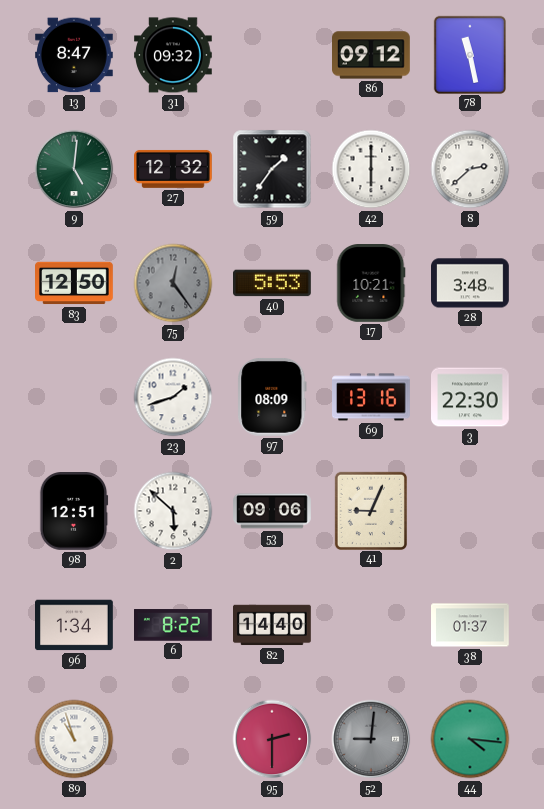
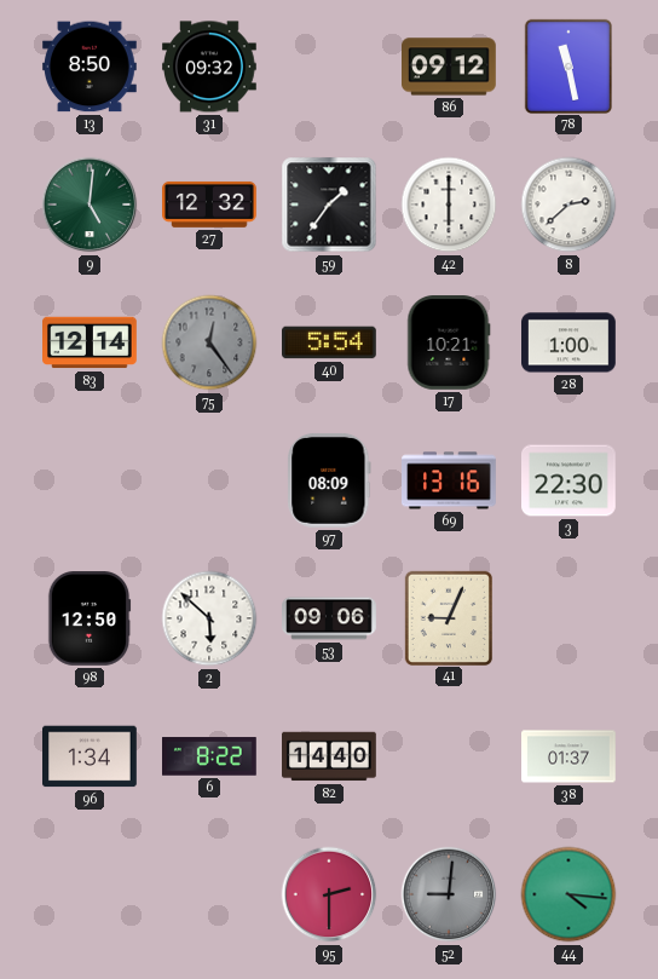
13: 8:47 -> 8:50 (91, 67)
83: 12:50 -> 12:14 (91, 342)
40: 5:53 -> 5:54 (330, 342)
28: 3:48 -> 1:00 (570, 342)
23: 1:42 -> none (173, 397)
98: 12:51 -> 12:50 (90, 620)
89: 10:57 -> none (74, 739)
